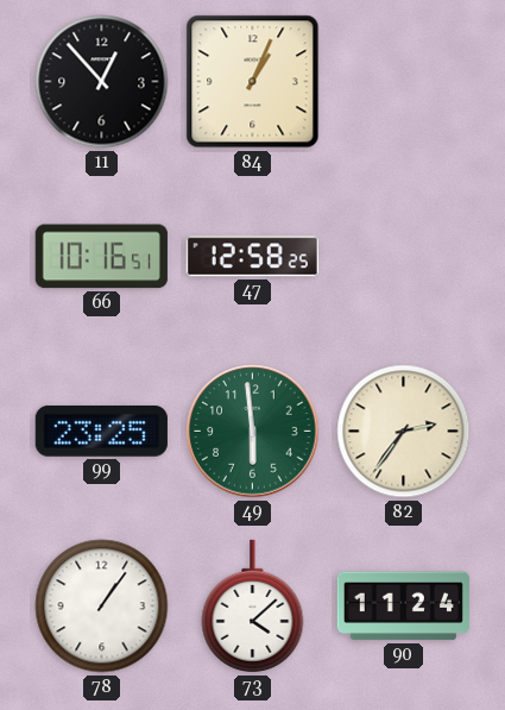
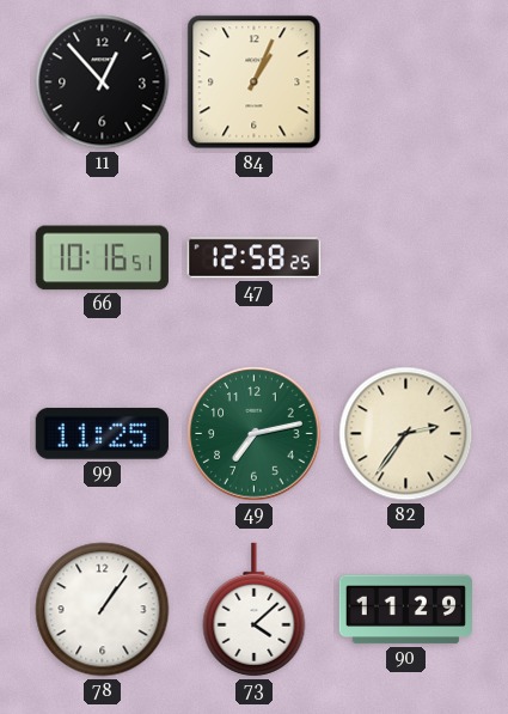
99: 23:25 -> 11:25 (102, 433)
49: 5:59 -> 7:13 (255, 434)
90: 11:24 -> 11:29 (405, 610)
